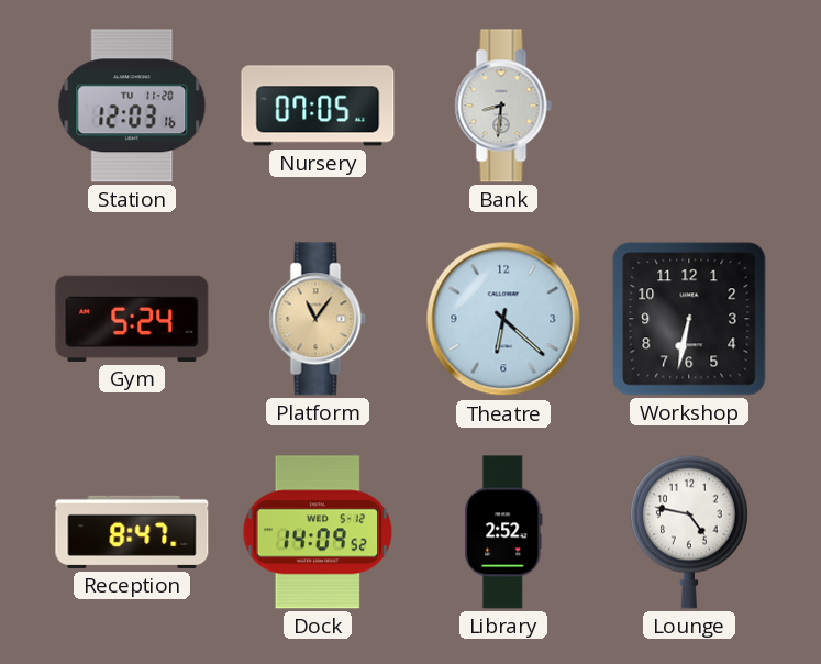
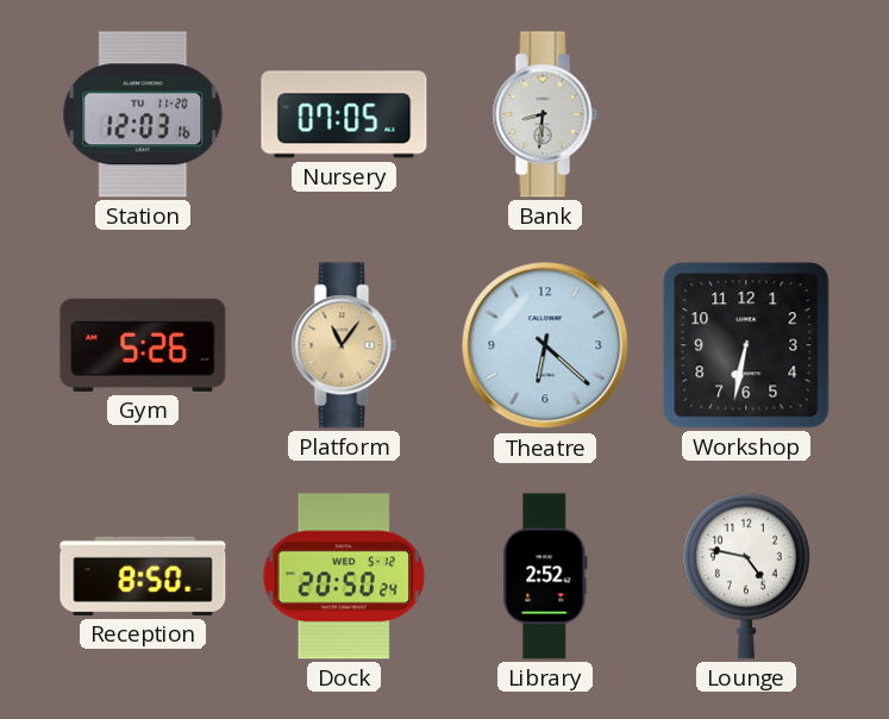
Gym: 5:24 -> 5:26 (143, 345)
Reception: 8:47 -> 8:50 (143, 576)
Dock: 14:09 -> 20:50 (343, 576)
